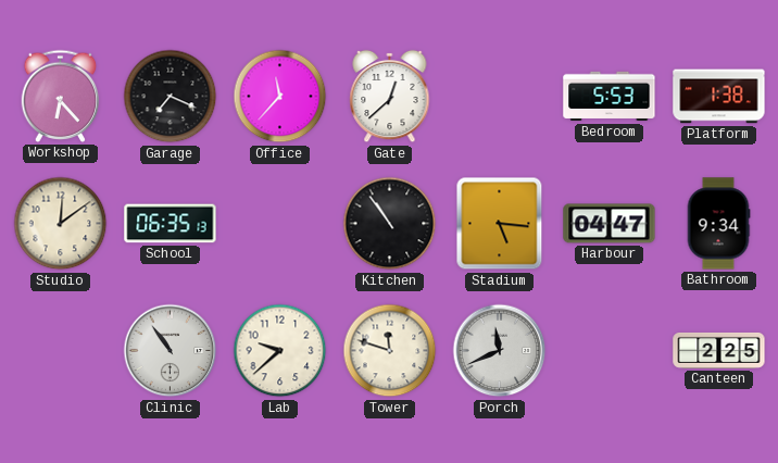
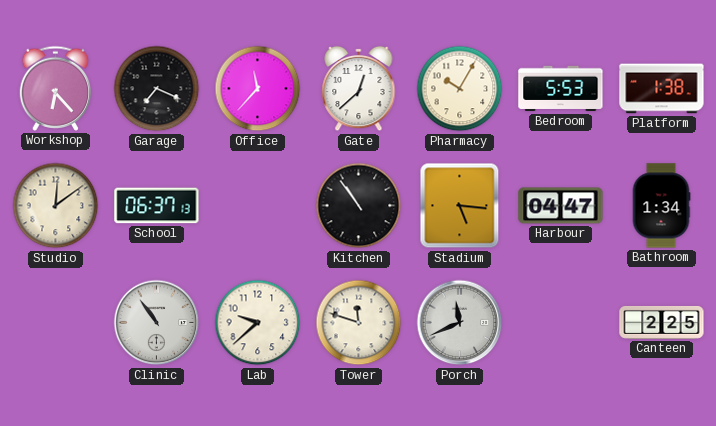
Pharmacy: none -> 10:05 (460, 89)
School: 06:35 -> 06:37 (157, 206)
Bathroom: 9:34 -> 1:34 (661, 206)
